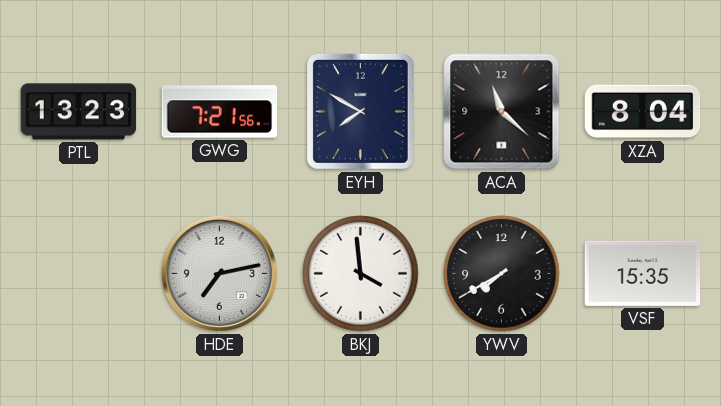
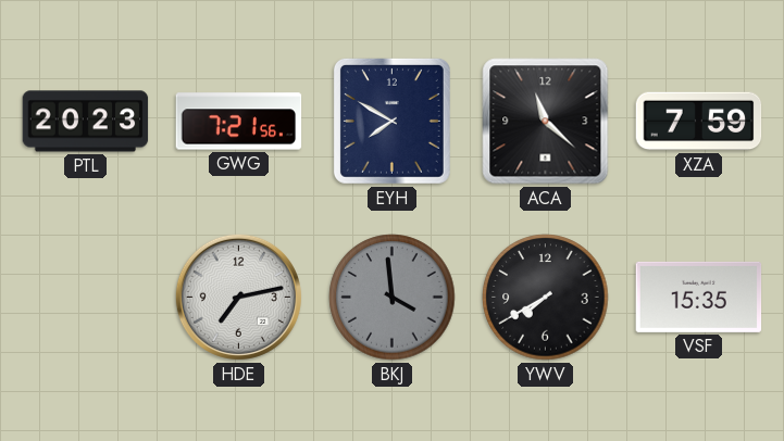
PTL: 13:23 -> 20:23 (86, 122)
XZA: 8:04 -> 7:59 (699, 122)
BKJ dial: white -> grey (393, 298)
